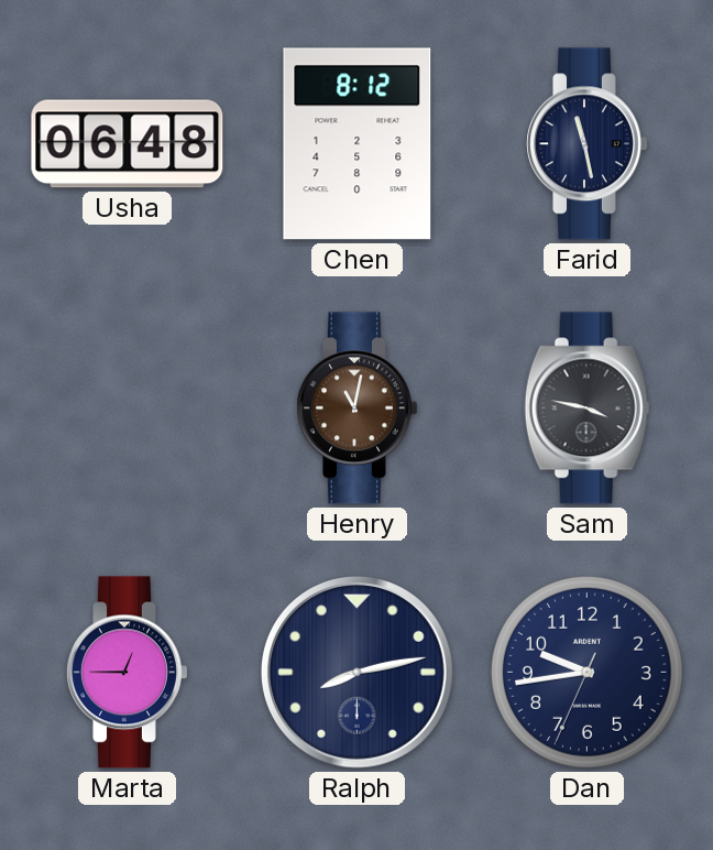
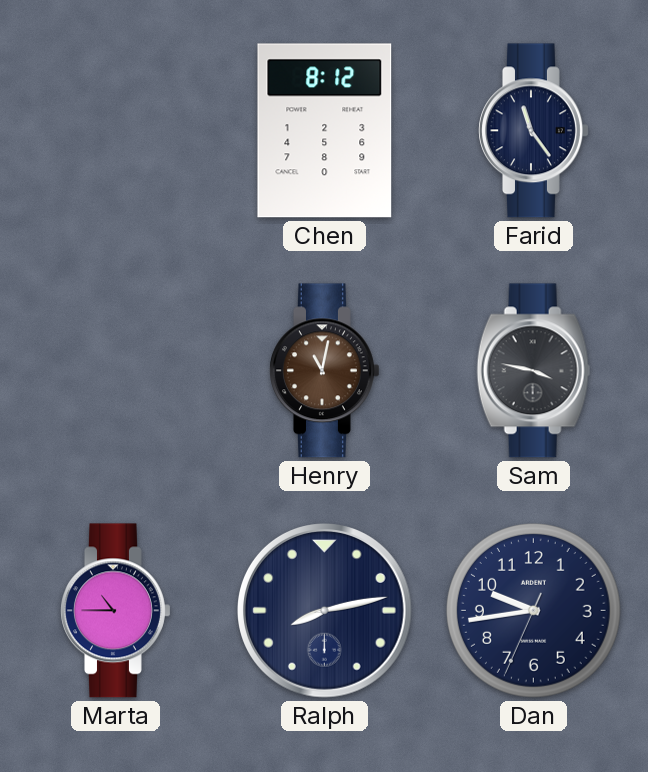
Usha: 06:48 -> none (128, 144)
Farid: 11:28 -> 11:24 (534, 131)
Marta: 12:45 -> 10:45 (116, 611)
